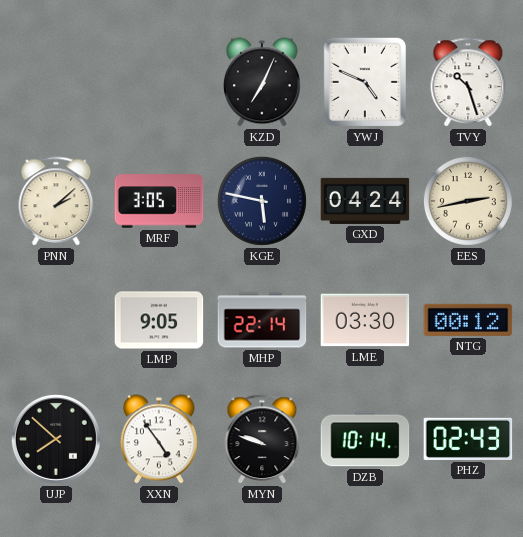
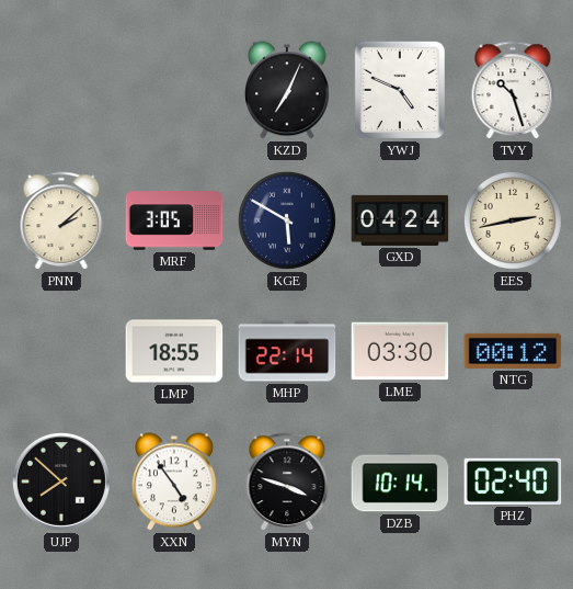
KGE: 5:47 -> 5:50 (287, 220)
LMP: 9:05 -> 18:55 (174, 351)
MYN: 9:48 -> 3:48 (287, 483)
PHZ: 02:43 -> 02:40 (513, 482)
